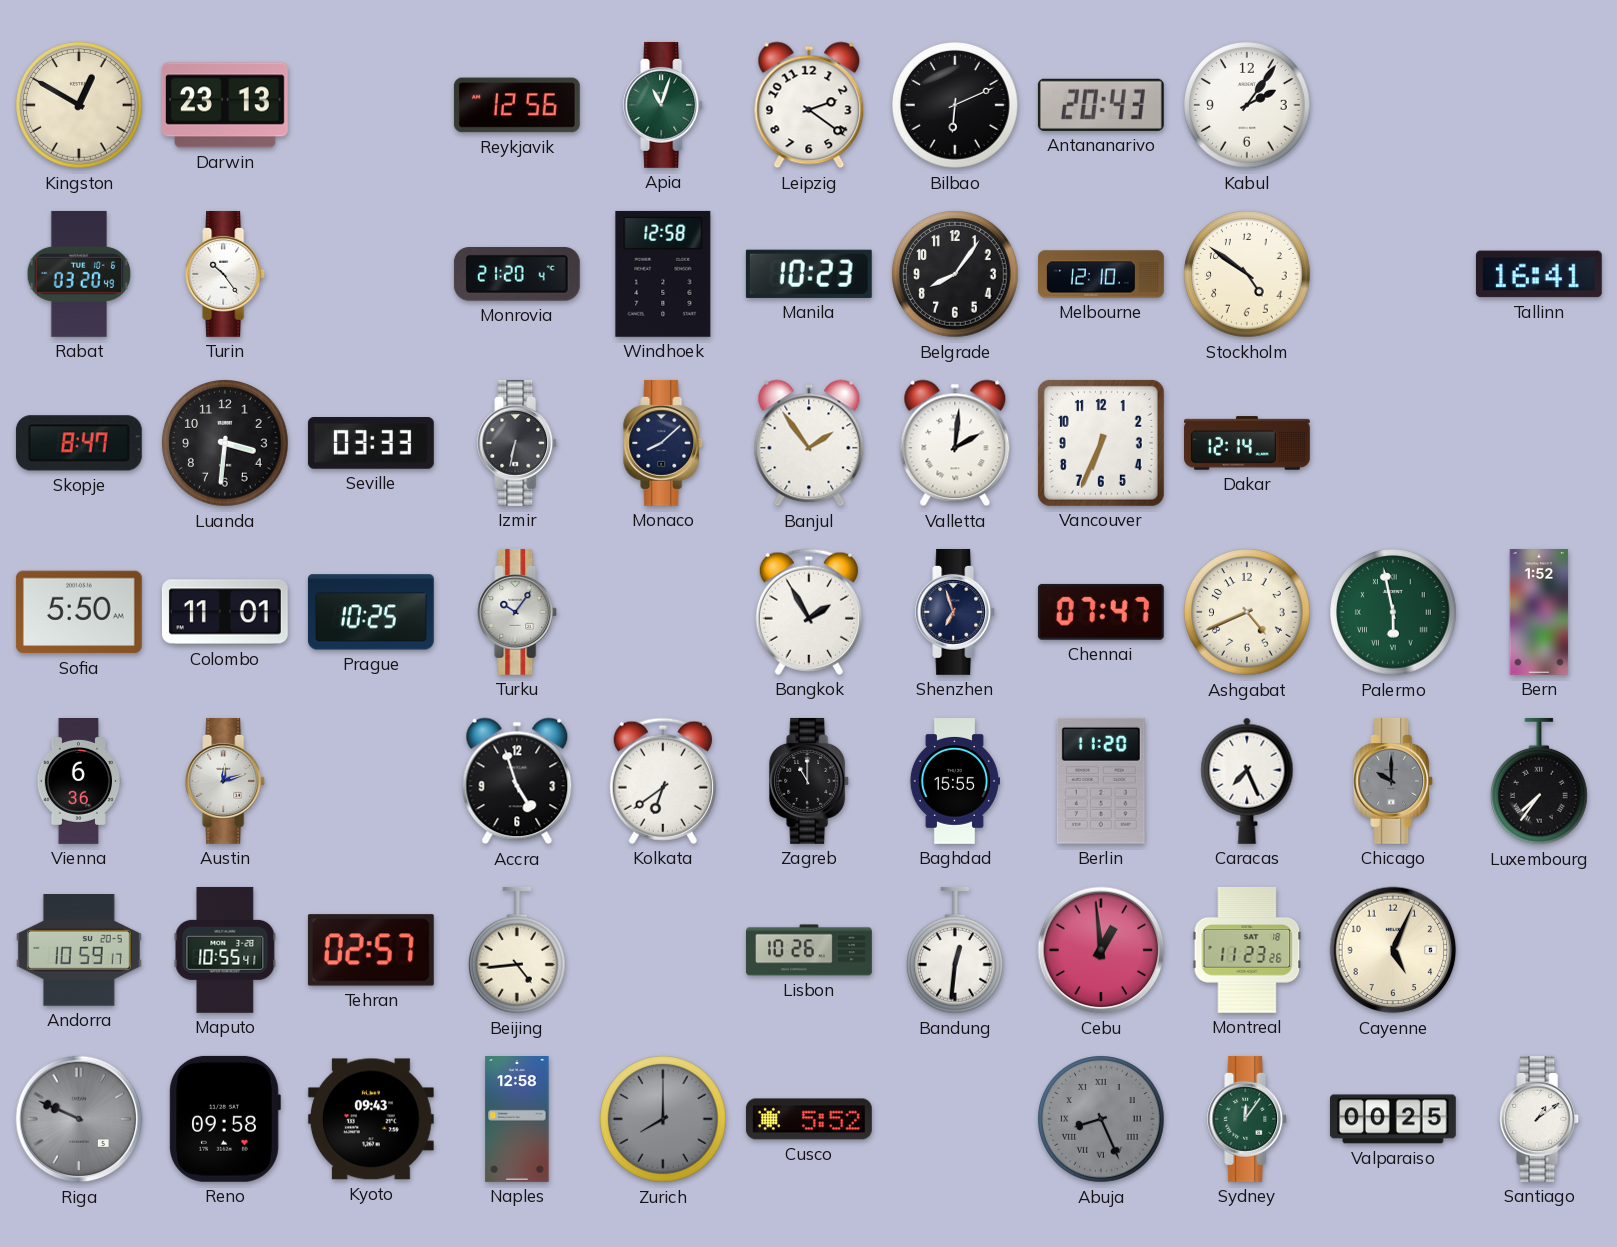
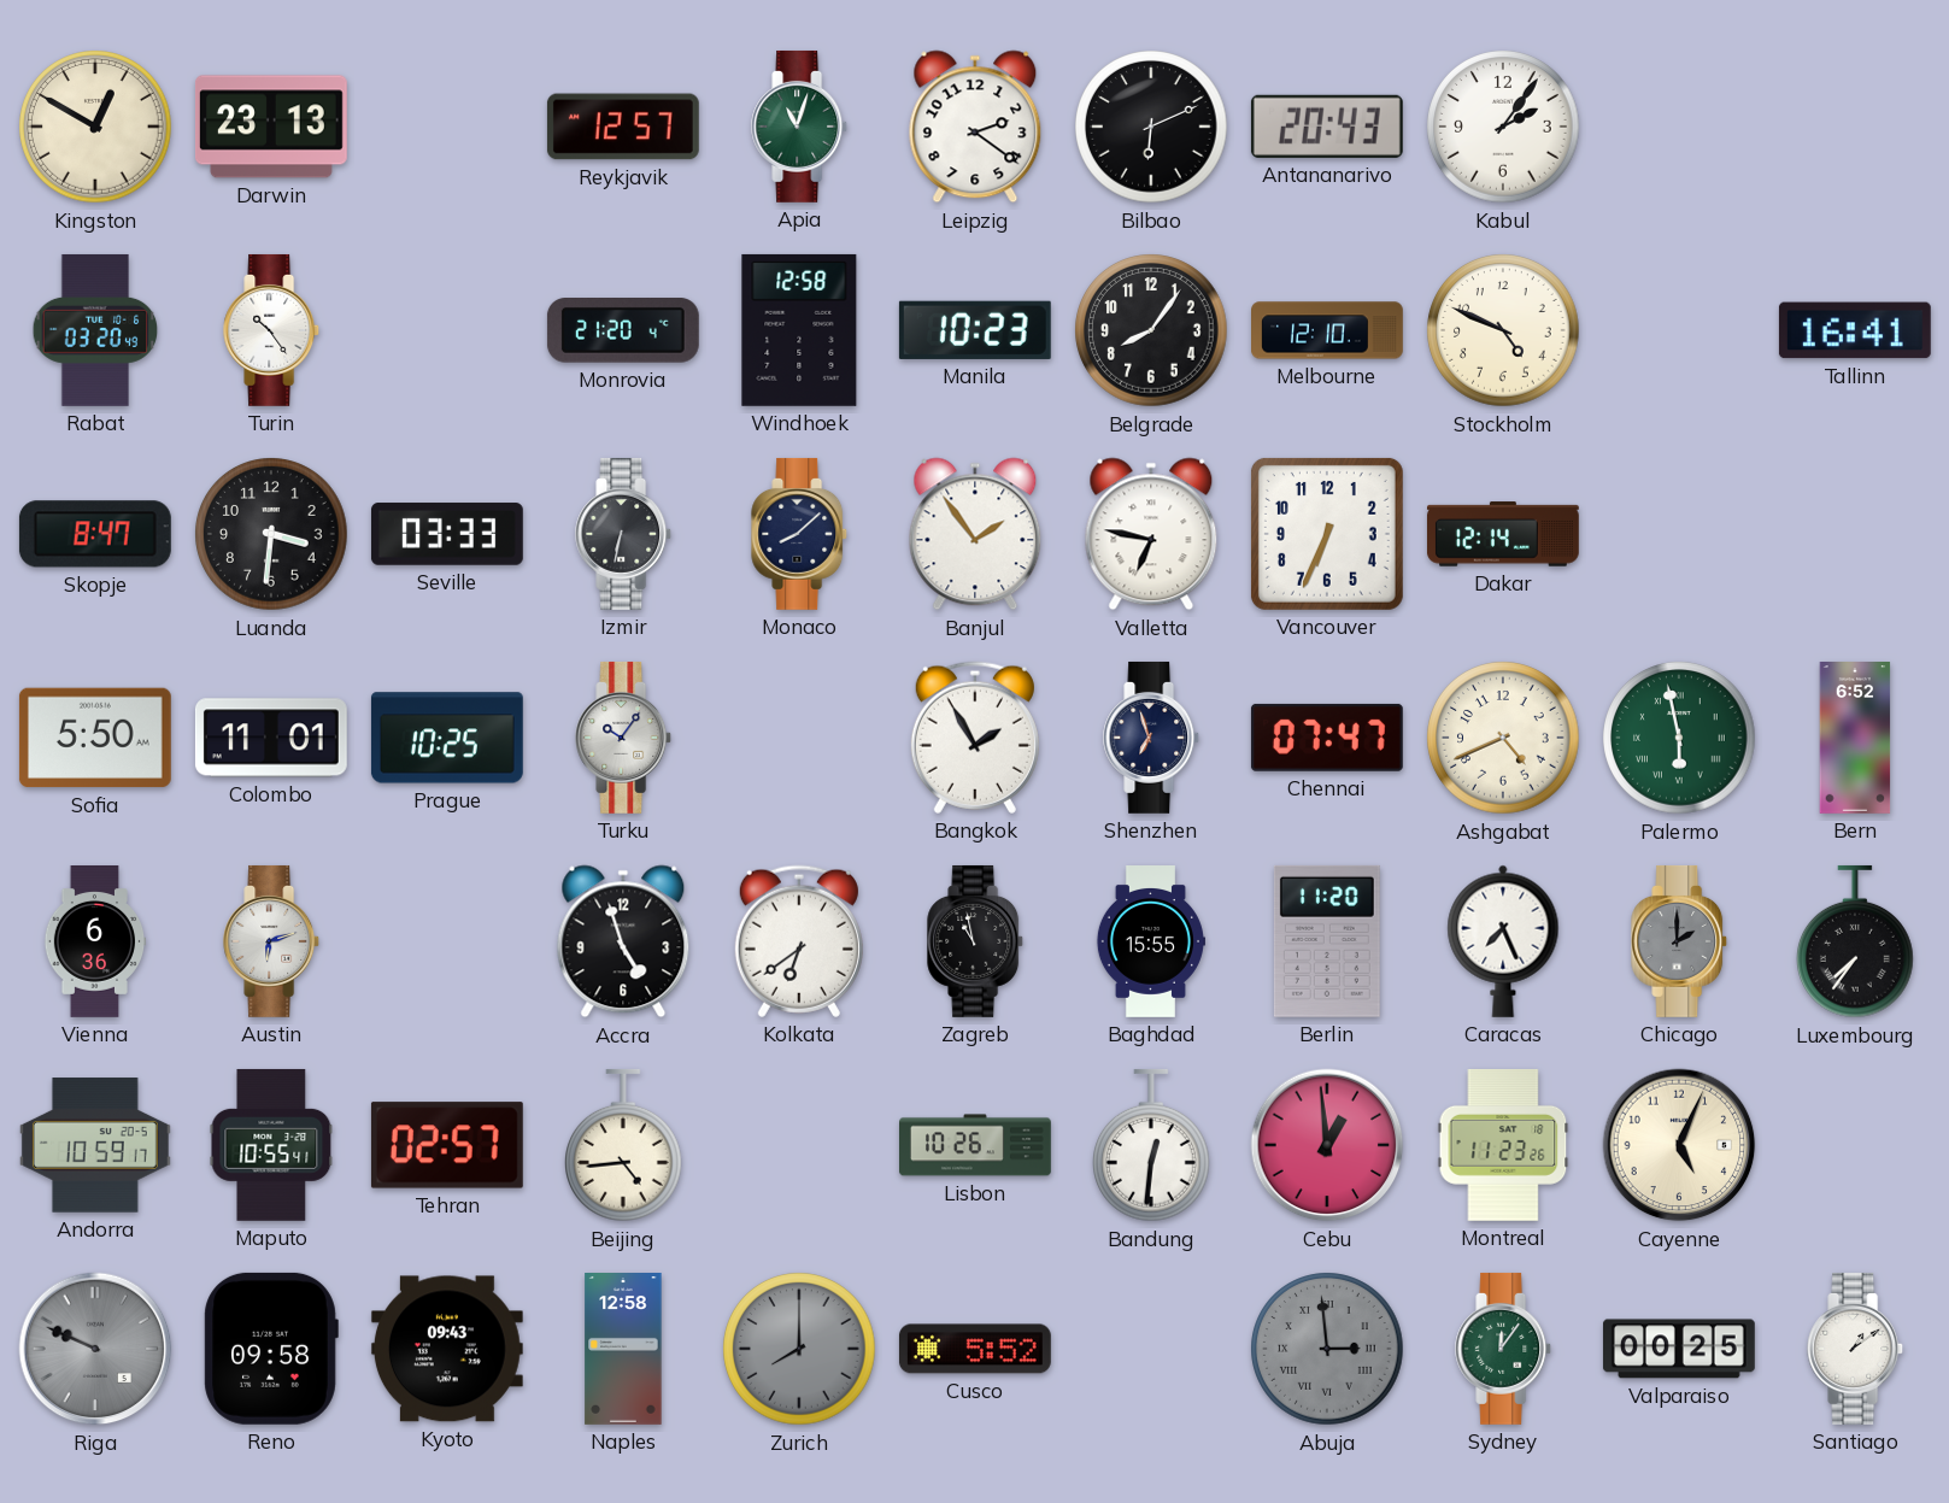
Reykjavik: 12:56 -> 12:57 (623, 127)
Stockholm: 4:51 -> 4:49 (1503, 330)
Valletta: 2:01 -> 6:47 (1151, 534)
Bern: 1:52 -> 6:52 (1855, 739)
Austin: 12:12 -> 6:12 (272, 941)
Zagreb: 11:00 -> 10:58 (976, 941)
Chicago: 10:00 -> 2:00 (1680, 941)
Abuja: 8:26 -> 2:59 (1327, 1349)
